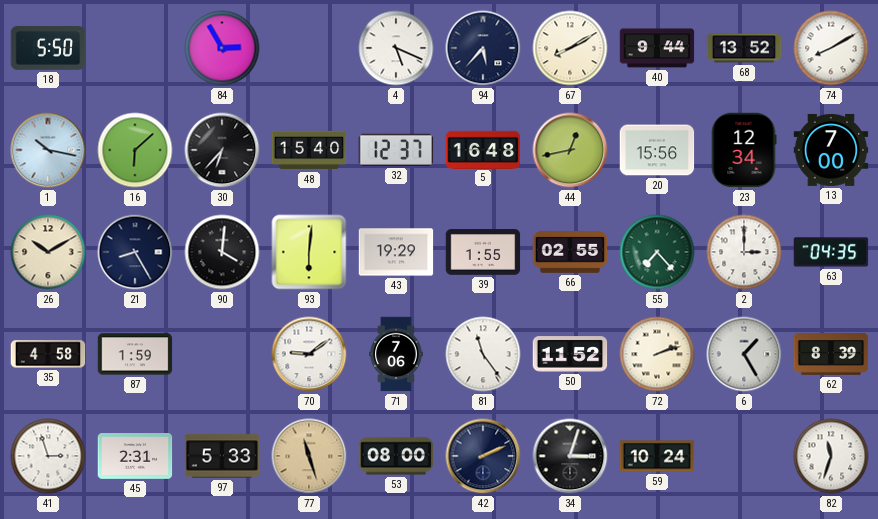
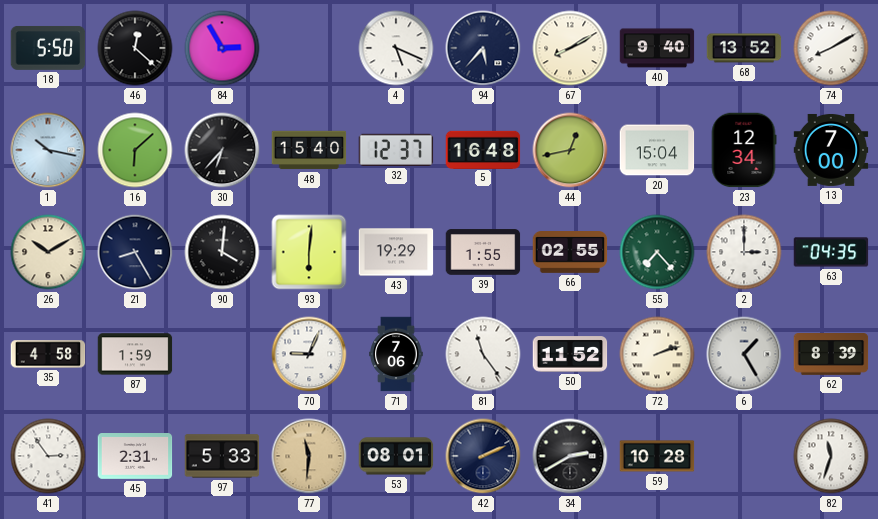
46: none -> 12:22 (135, 48)
40: 9:44 -> 9:40 (657, 48)
20: 15:56 -> 15:04 (657, 150)
70: 9:09 -> 9:04 (309, 354)
41: 2:57 -> 2:54 (48, 456)
77: 11:27 -> 11:31 (309, 456)
53: 08:00 -> 08:01 (396, 456)
34: 3:03 -> 2:40 (570, 456)
59: 10:24 -> 10:28 (657, 456)
